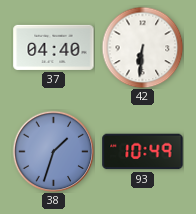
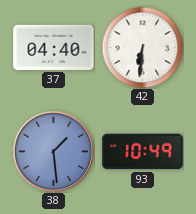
38: 1:33 -> 1:29 (53, 151)
